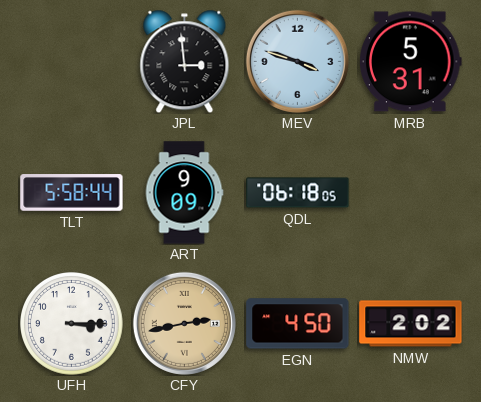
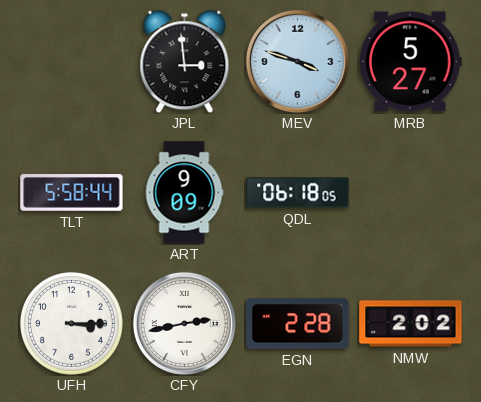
MRB: 5:31 -> 5:27 (411, 62)
CFY dial: champagne -> white (184, 323)
EGN: 4:50 -> 2:28 (298, 324)
